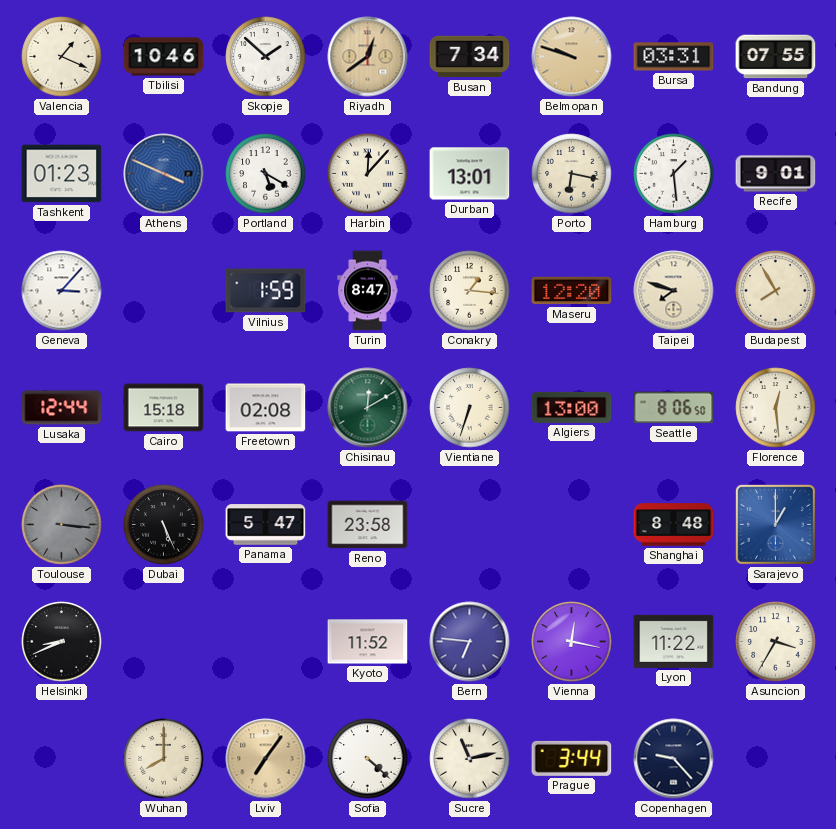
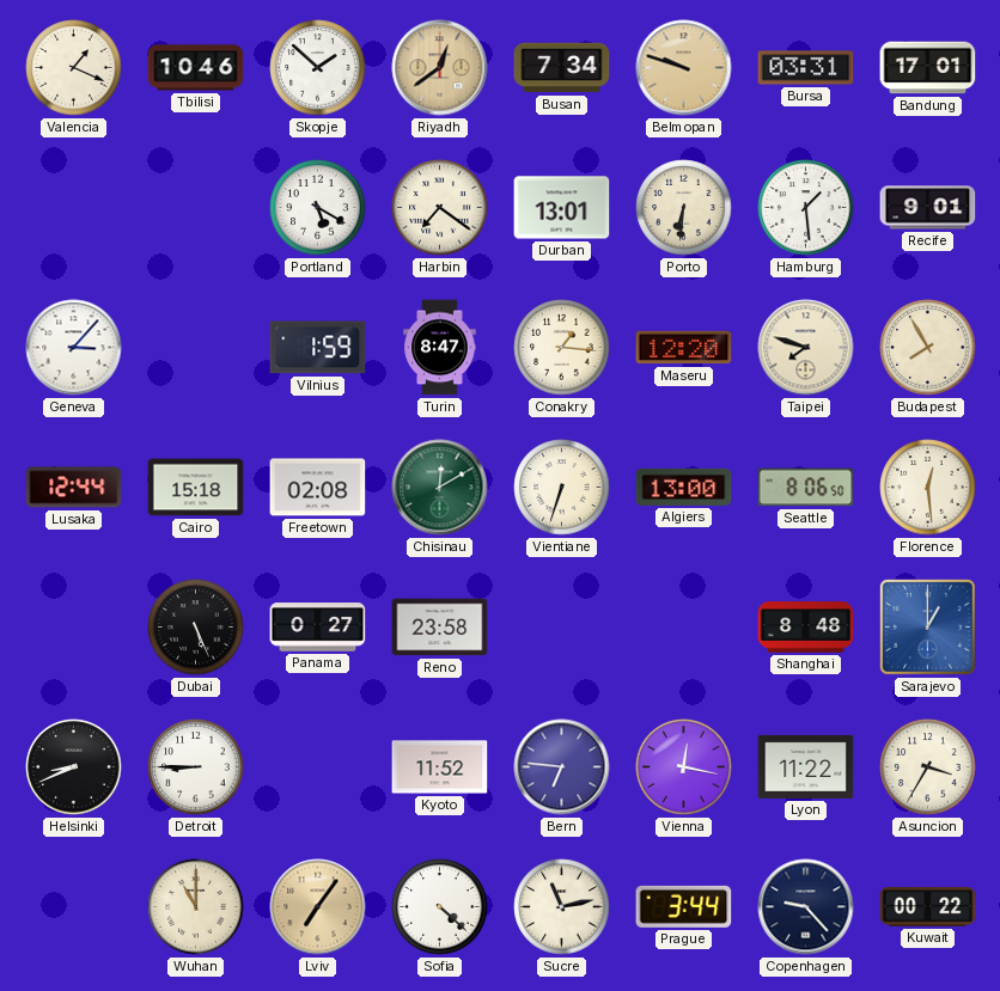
Bandung: 07:55 -> 17:01 (928, 68)
Tashkent: 01:23 -> none (62, 174)
Athens: 3:49 -> none (164, 174)
Harbin: 12:07 -> 7:21 (440, 208)
Porto: 6:17 -> 6:31 (684, 208)
Toulouse: 3:16 -> none (62, 525)
Panama: 5:47 -> 0:27 (318, 628)
Detroit: none -> 8:45 (196, 767)
Wuhan: 8:00 -> 11:00 (196, 907)
Kuwait: none -> 00:22 (928, 907)
